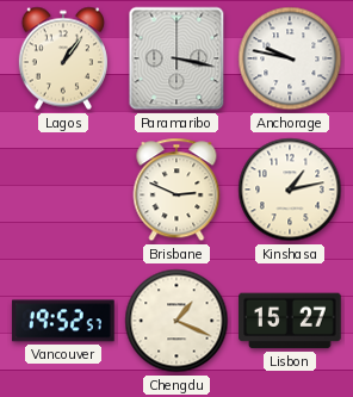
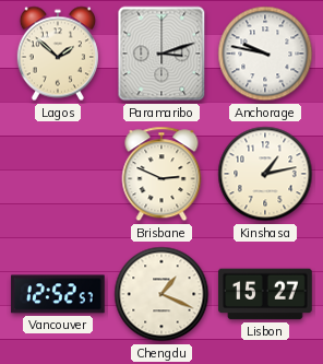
Lagos: 1:06 -> 1:52 (58, 54)
Paramaribo: 3:17 -> 3:12 (161, 54)
Vancouver: 19:52 -> 12:52 (58, 294)
